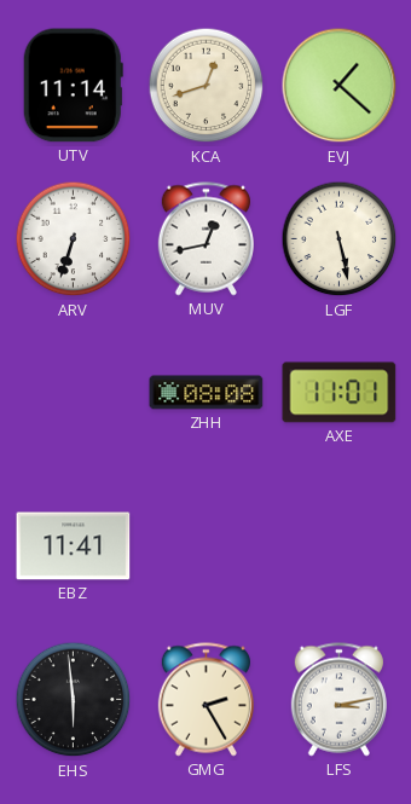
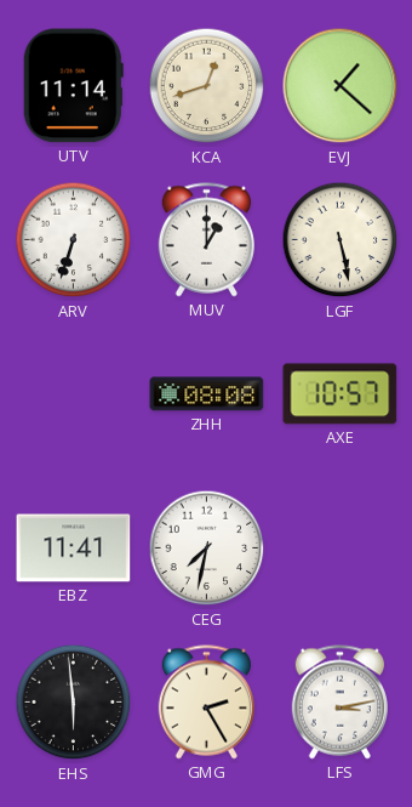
MUV: 12:43 -> 1:00 (206, 240)
AXE: 11:01 -> 10:57 (341, 394)
CEG: none -> 7:32 (207, 549)
